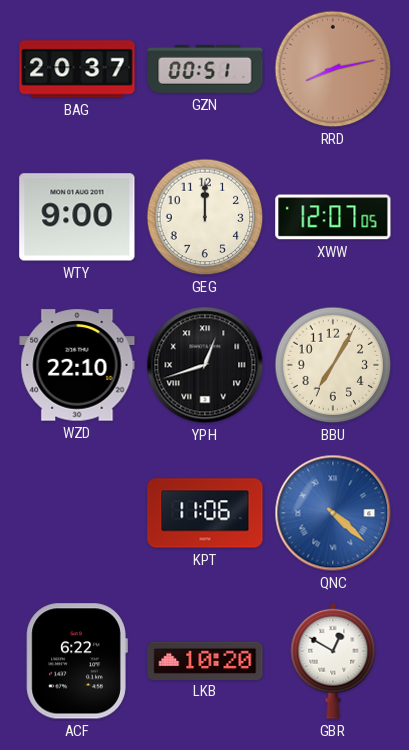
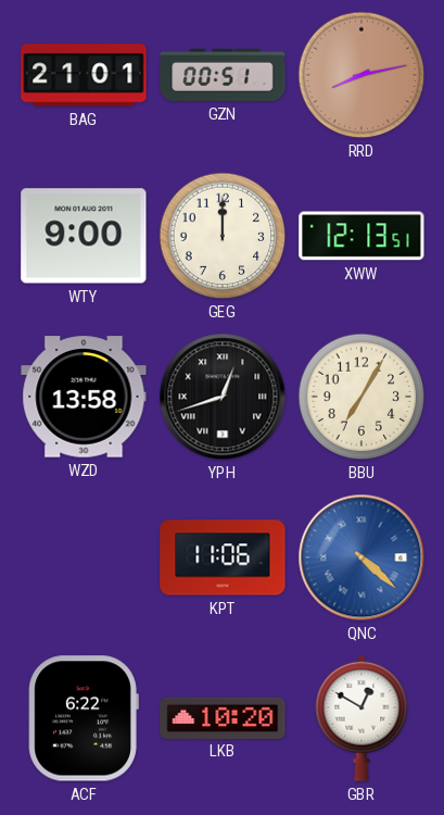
BAG: 20:37 -> 21:01 (84, 75)
XWW: 12:07 -> 12:13 (361, 236)
WZD: 22:10 -> 13:58 (84, 397)
